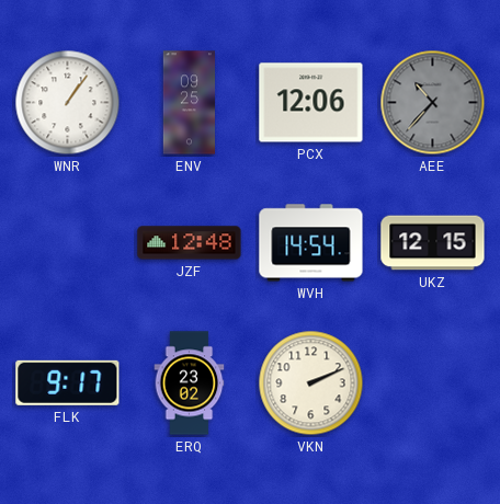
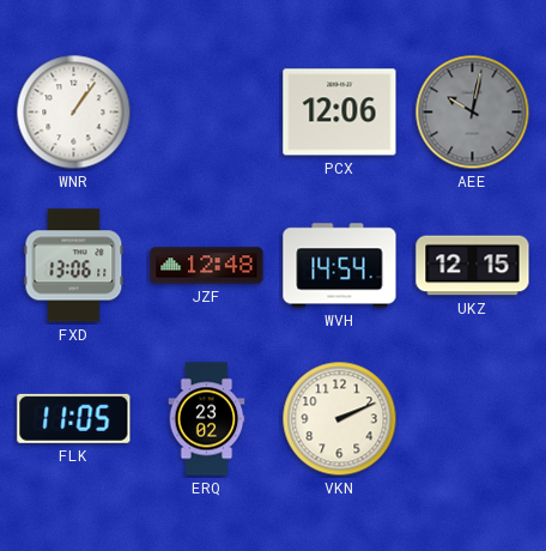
ENV: 09:25 -> none (189, 103)
AEE: 10:37 -> 10:02 (473, 113)
FXD: none -> 13:06 (74, 266)
FLK: 9:17 -> 11:05 (74, 418)
